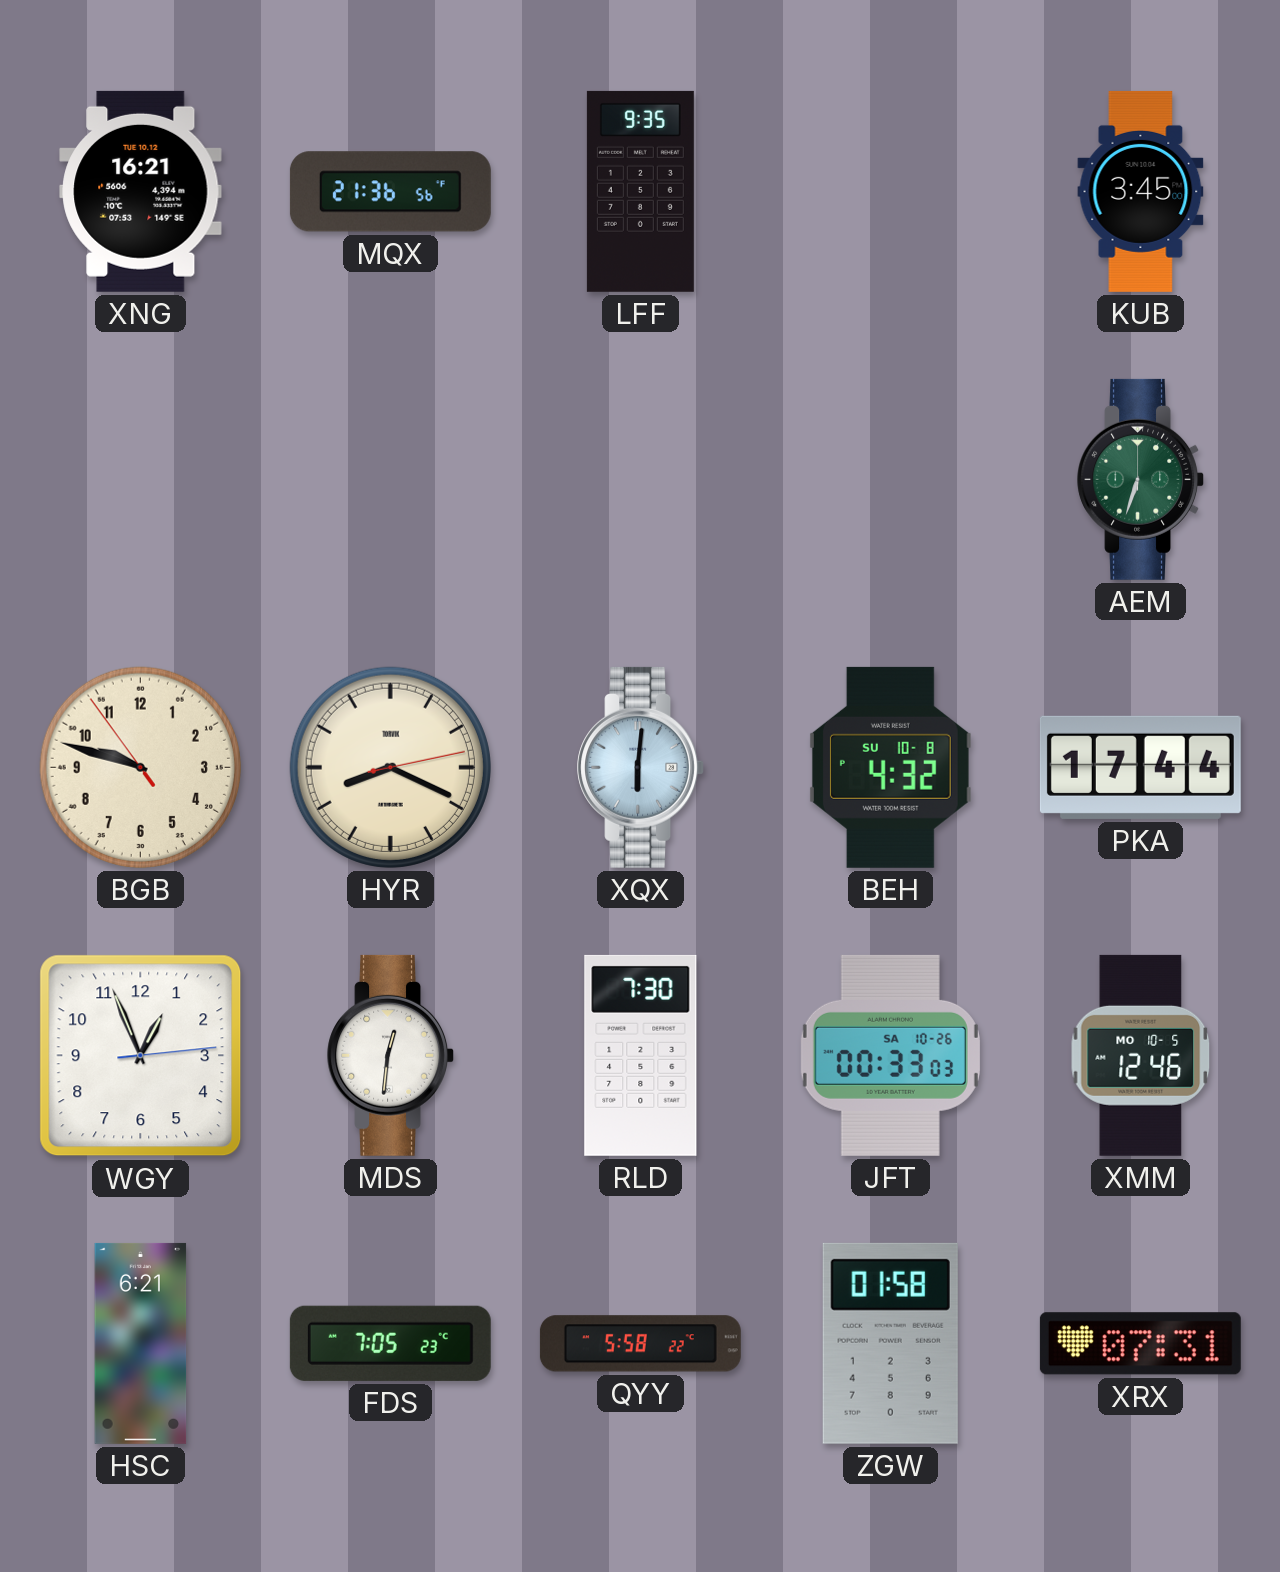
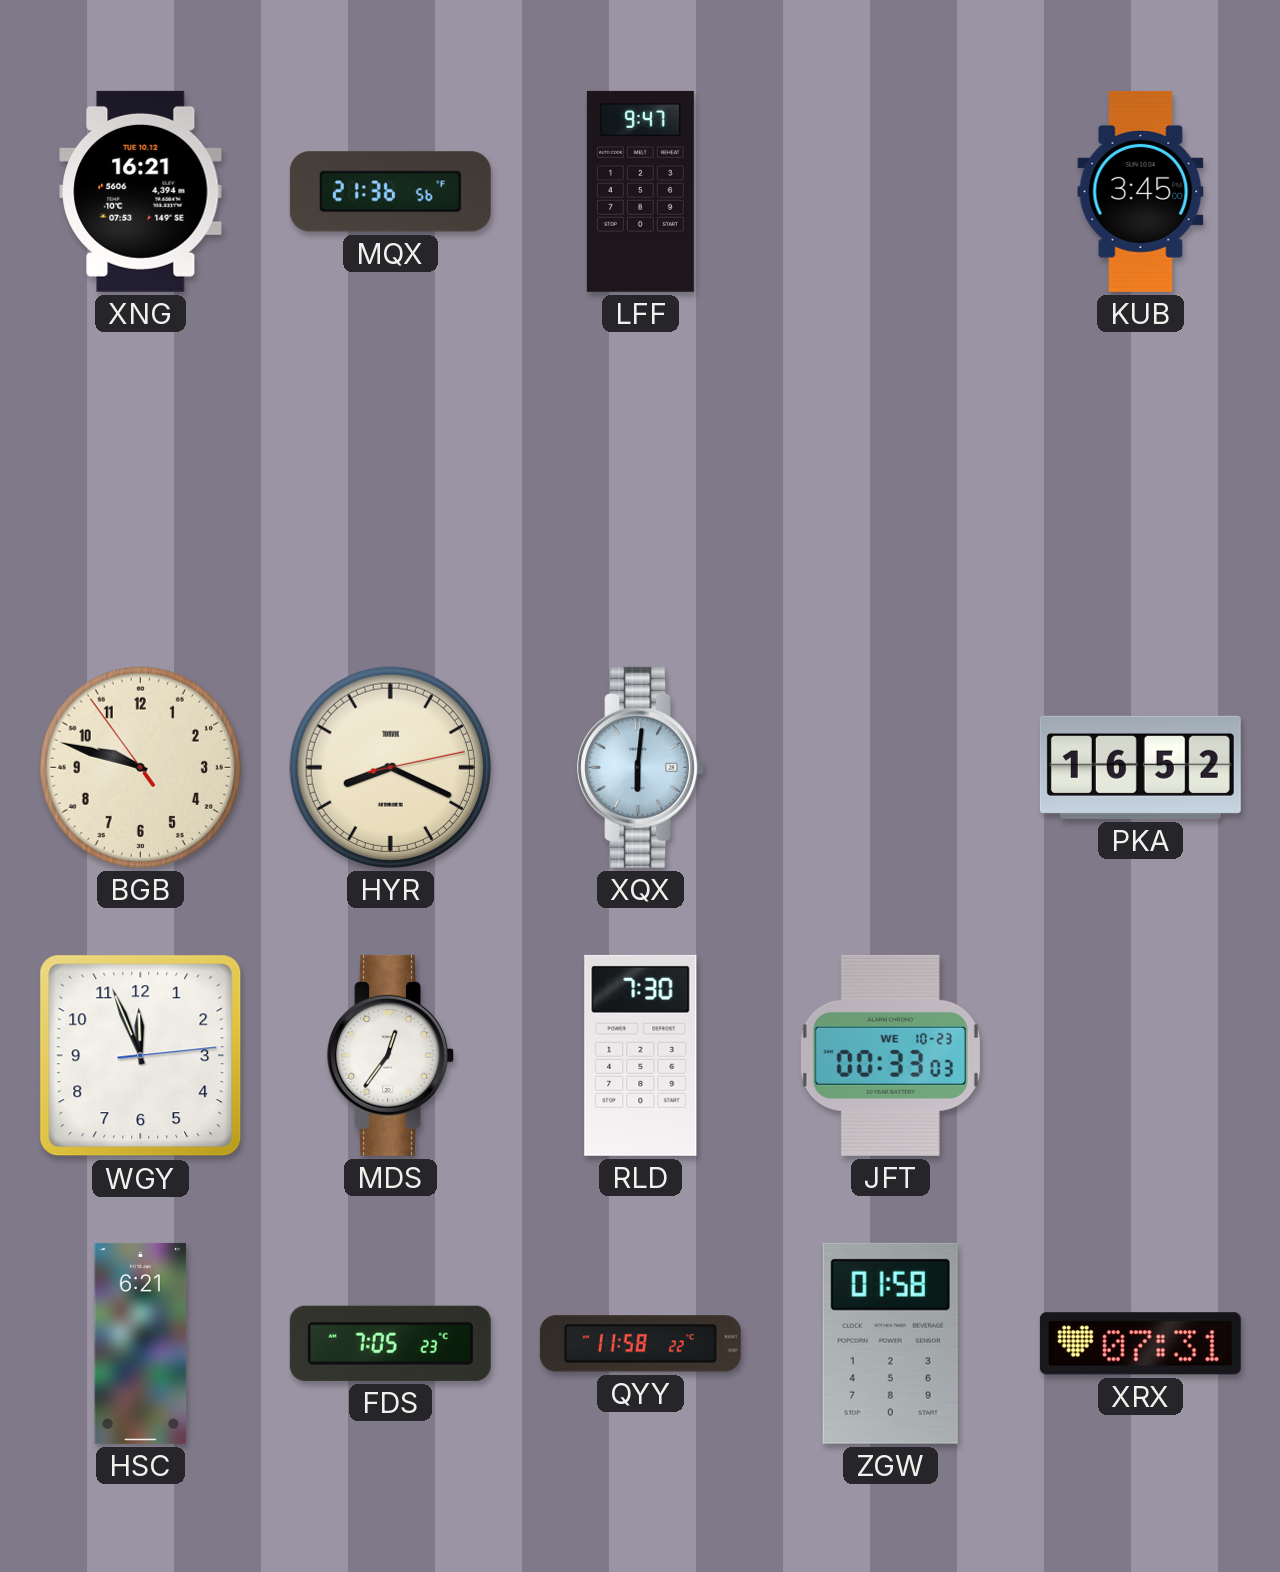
LFF: 9:35 -> 9:47 (640, 191)
AEM: 6:33 -> none (1140, 479)
BEH: 4:32 -> none (890, 767)
PKA: 17:44 -> 16:52 (1140, 767)
WGY: 12:56 -> 11:56 (141, 1056)
MDS: 12:31 -> 12:36 (390, 1055)
JFT date: SA 10-26 -> WE 10-23 (890, 1055)
XMM: 12:46 -> none (1141, 1055)
QYY: 5:58 -> 11:58 (640, 1344)
